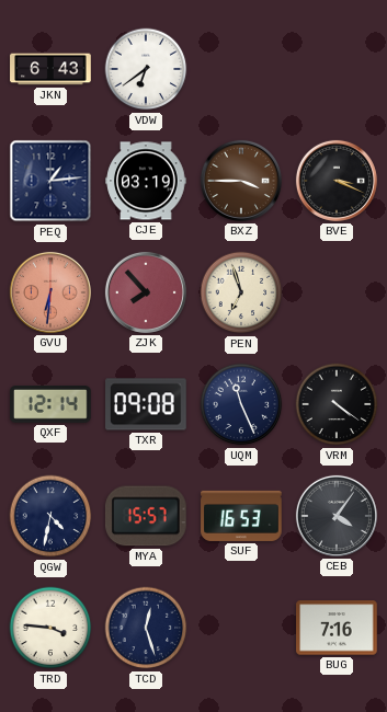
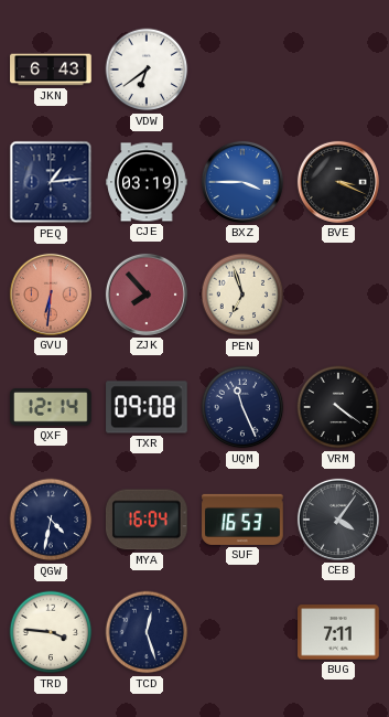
BXZ dial: brown -> blue (242, 182)
MYA: 15:57 -> 16:04 (147, 520)
BUG: 7:16 -> 7:11 (338, 632)
